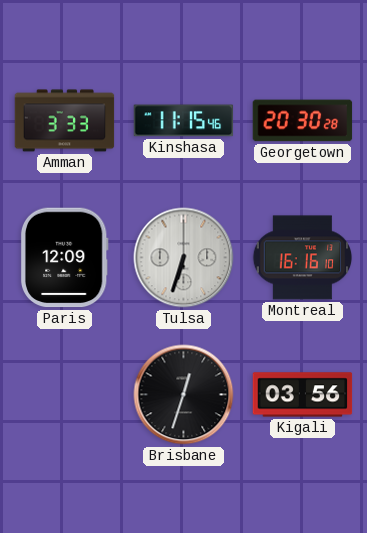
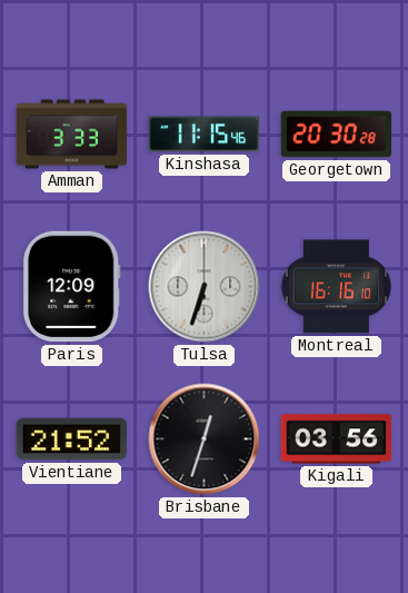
Vientiane: none -> 21:52 (72, 439)
